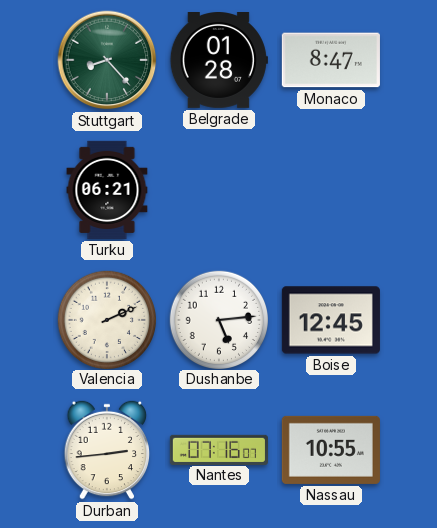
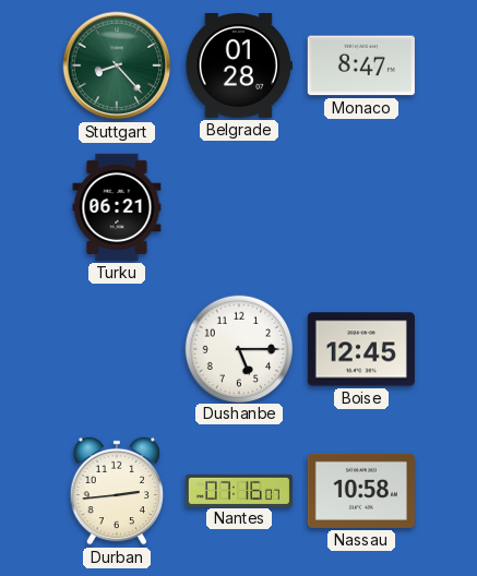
Valencia: 2:11 -> none (106, 319)
Dushanbe: 5:14 -> 5:15 (238, 348)
Nassau: 10:55 -> 10:58 (361, 491)
